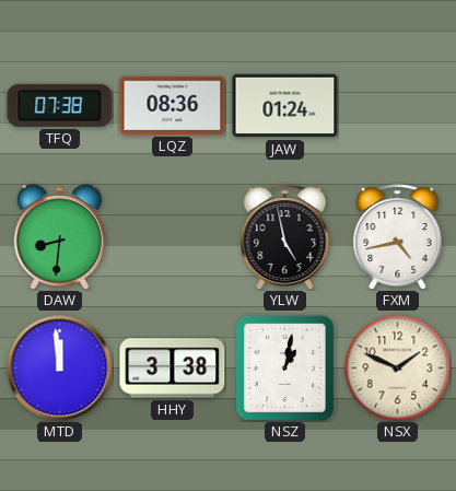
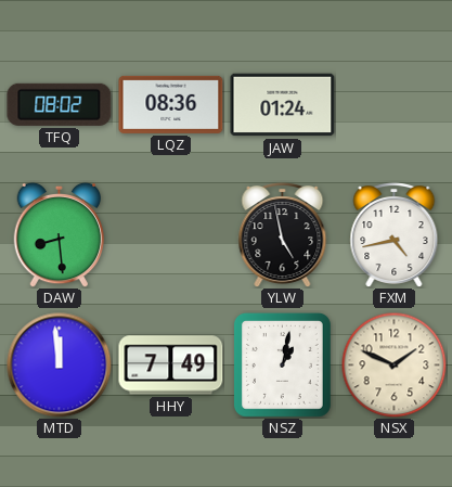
TFQ: 07:38 -> 08:02 (60, 104)
DAW: 8:31 -> 8:29 (60, 234)
HHY: 3:38 -> 7:49 (171, 366)
